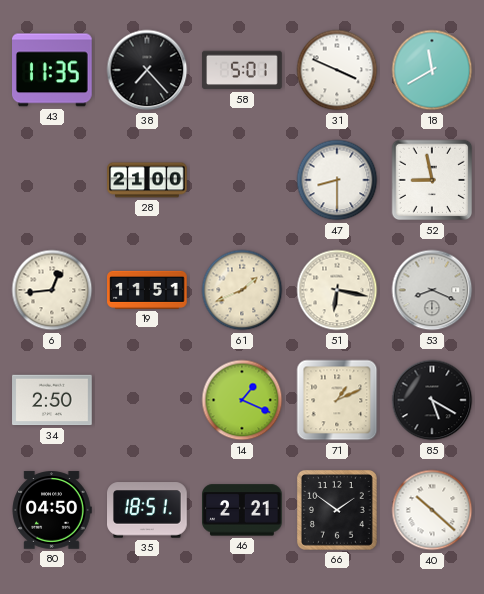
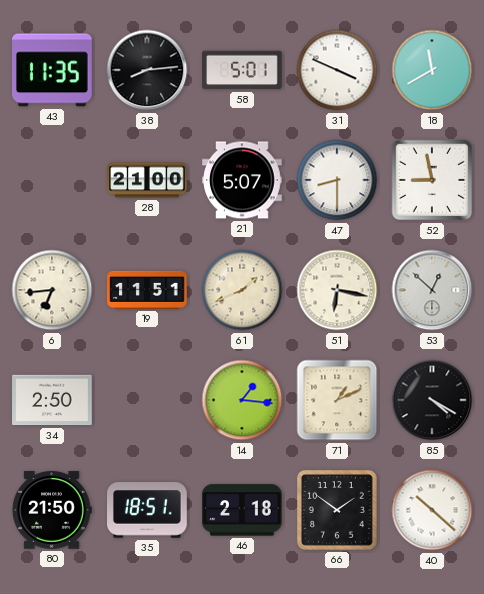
38: 7:23 -> 8:14 (147, 70)
21: none -> 5:07 (242, 180)
6: 12:44 -> 6:44 (52, 290)
53: 8:19 -> 12:52 (432, 290)
14: 1:19 -> 1:16 (242, 400)
85: 5:20 -> 4:20 (432, 400)
80: 04:50 -> 21:50 (52, 510)
46: 2:21 -> 2:18 (243, 510)
